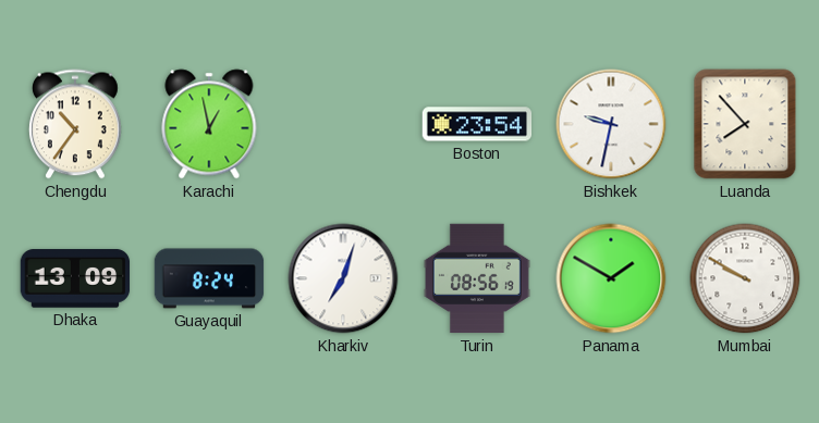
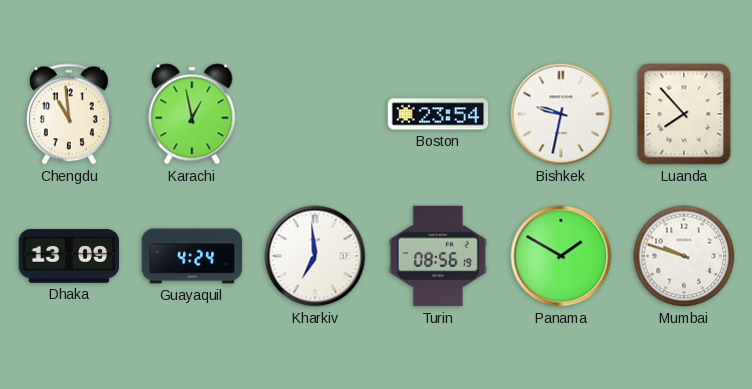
Chengdu: 10:36 -> 10:59 (69, 114)
Guayaquil: 8:24 -> 4:24 (192, 256)
Kharkiv: 7:03 -> 6:59 (315, 256)
Mumbai: 9:50 -> 9:48 (684, 256)
